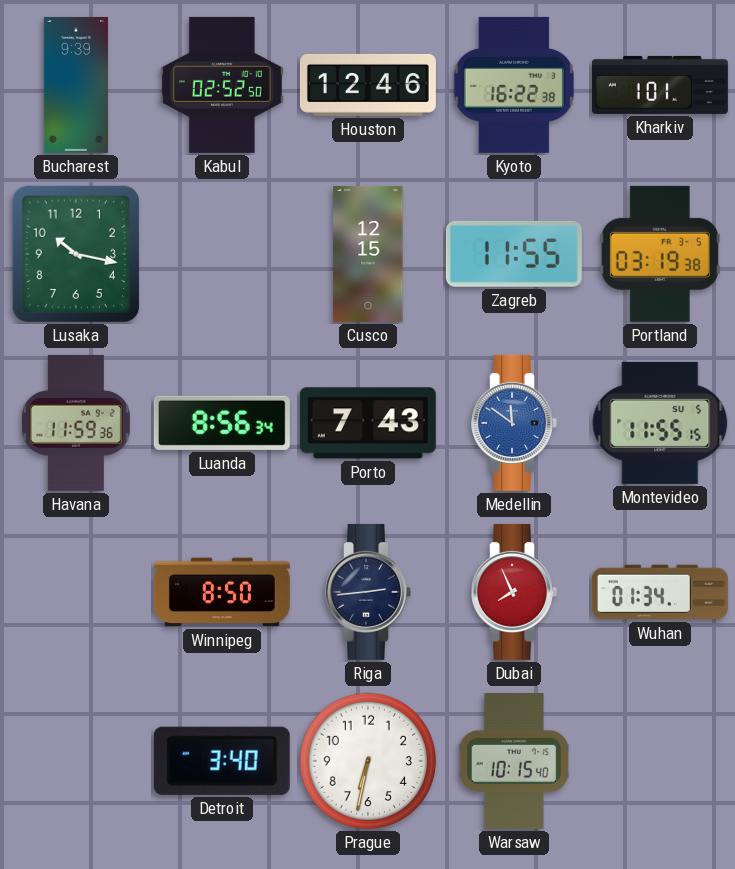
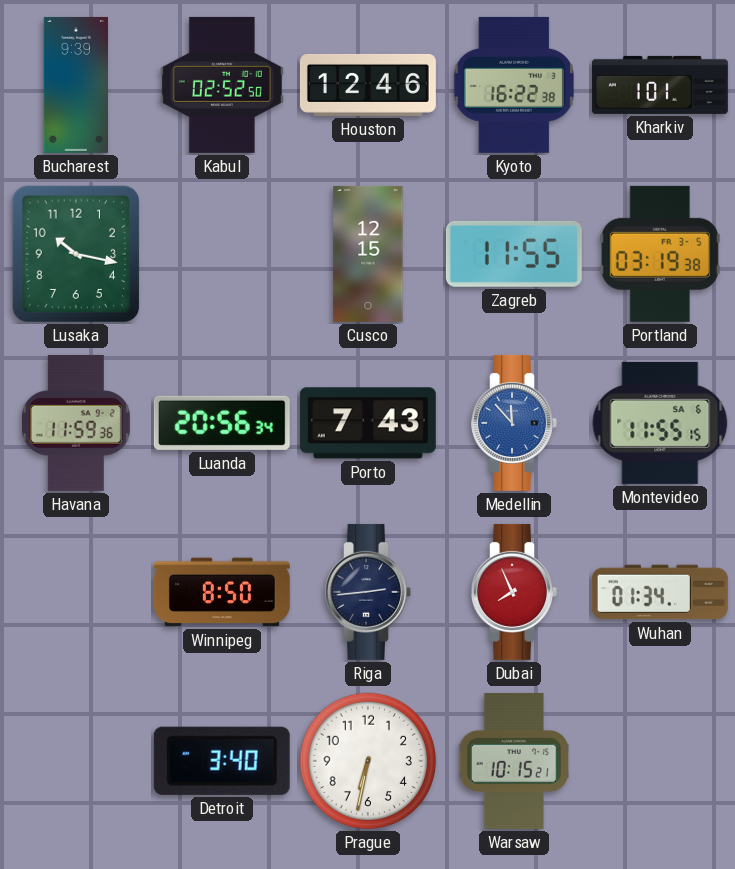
Luanda: 8:56 -> 20:56 (222, 423)
Medellin: 11:51 -> 11:53 (514, 423)
Montevideo date: SU 5 -> SA 6 (660, 423)
Warsaw: 10:15:40 -> 10:15:21 (513, 761)
